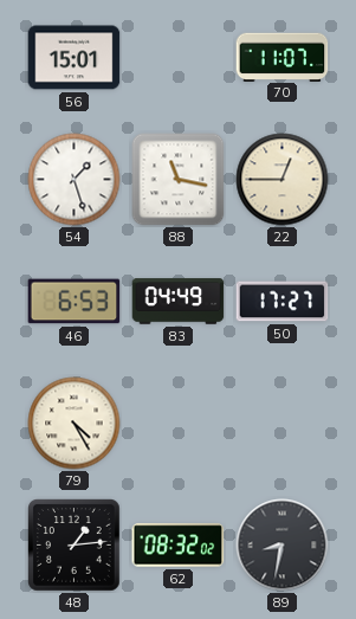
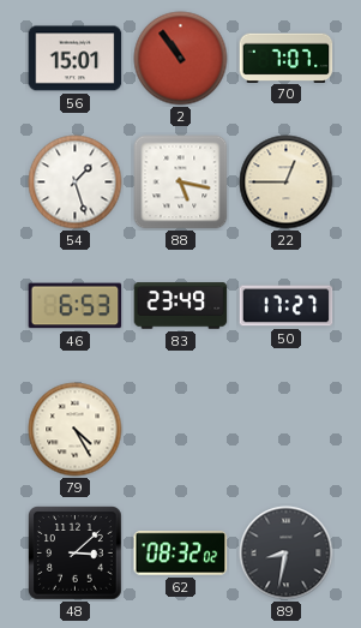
2: none -> 10:54 (181, 59)
70: 11:07 -> 7:07 (287, 58)
88: 11:17 -> 5:17 (181, 183)
83: 04:49 -> 23:49 (181, 306)
48: 1:14 -> 3:08 (76, 554)
